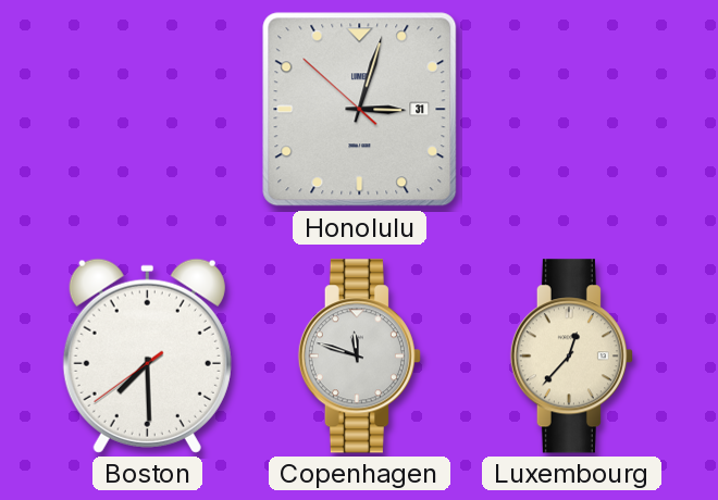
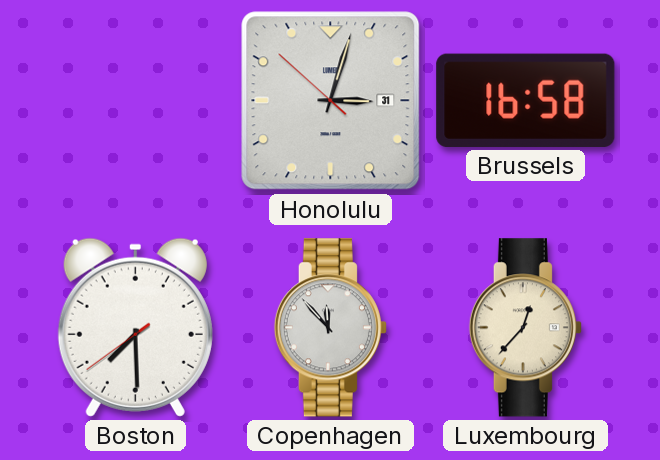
Brussels: none -> 16:58 (526, 100)
Copenhagen: 11:48 -> 11:53 (330, 328)
